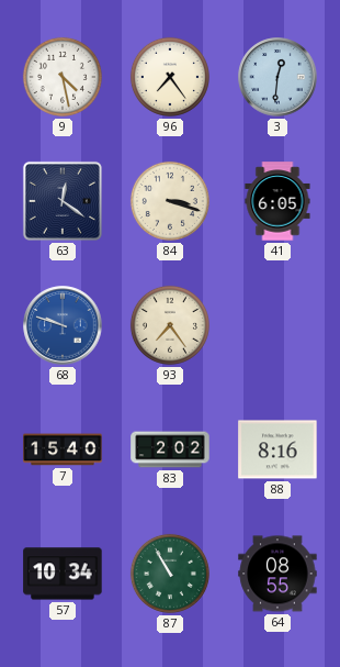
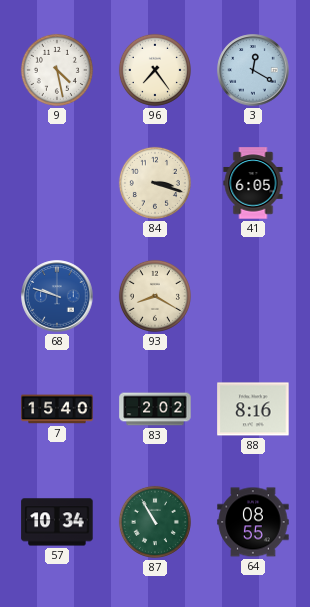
3: 12:31 -> 12:20 (253, 70)
63: 12:21 -> none (63, 201)
93: 7:24 -> 8:20 (155, 296)
